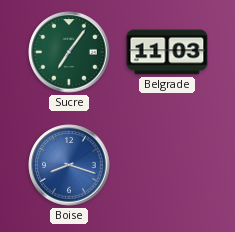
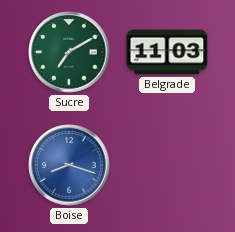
Sucre: 7:06 -> 7:10 (69, 52)
